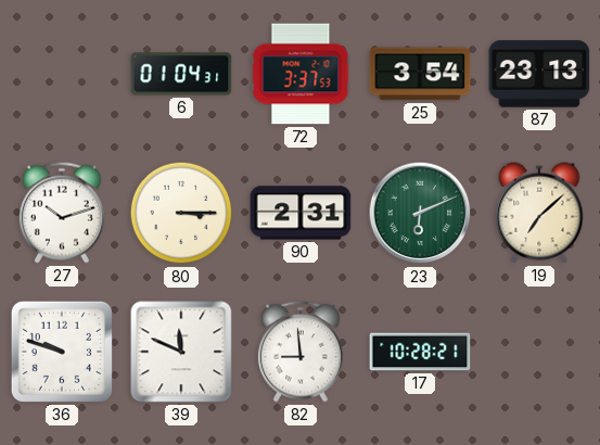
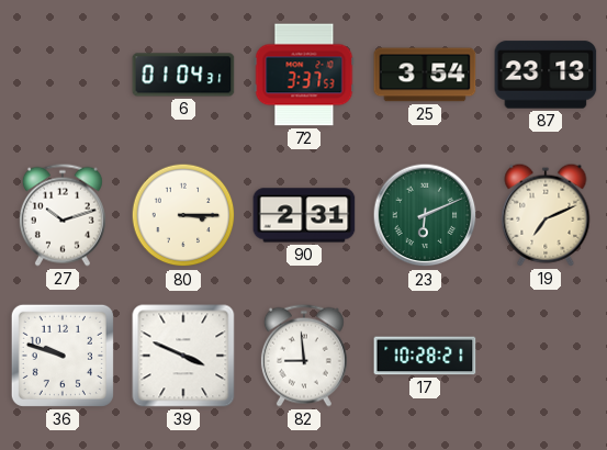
19: 7:08 -> 7:11 (546, 215)
39: 11:49 -> 3:49 (183, 356)
